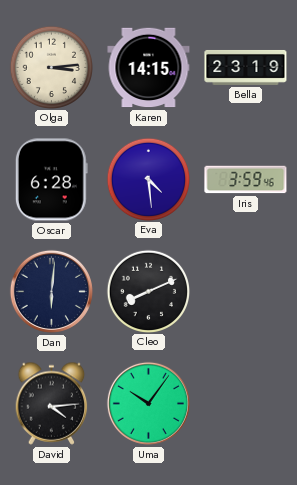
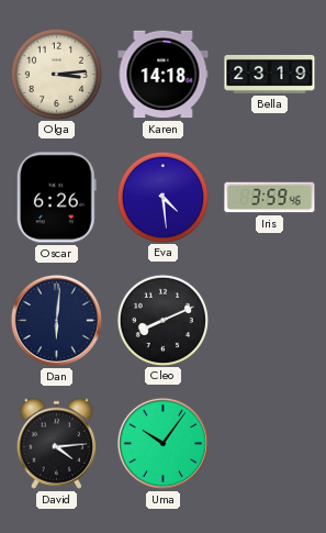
Karen: 14:15 -> 14:18 (164, 75)
Oscar: 6:28 -> 6:26 (56, 198)
